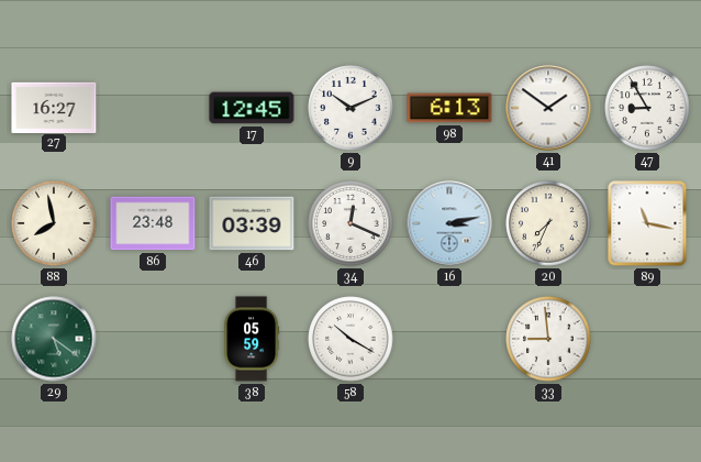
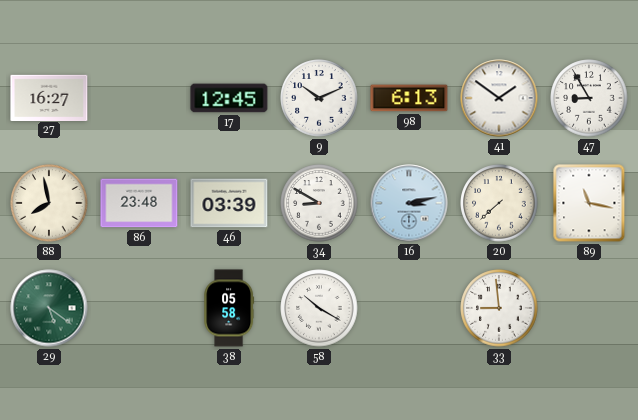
34: 12:19 -> 8:50 (319, 203)
20: 7:34 -> 7:38 (499, 203)
38: 05:59 -> 05:58 (229, 308)
